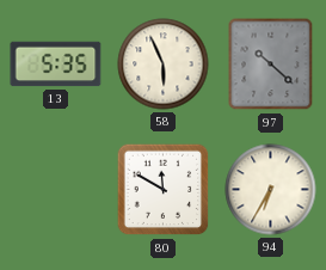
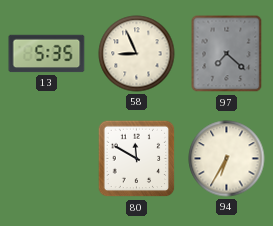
58: 5:56 -> 8:56 (137, 54)
97: 10:22 -> 7:22 (227, 54)
